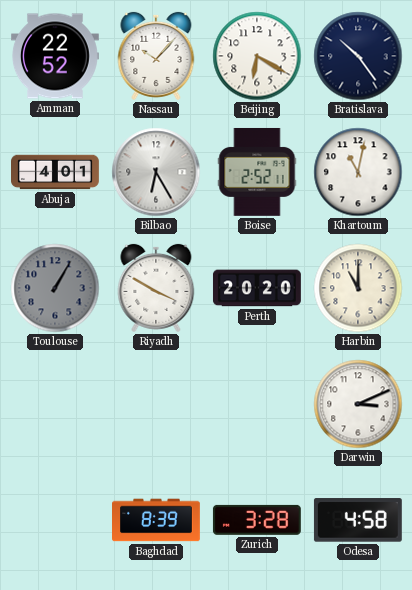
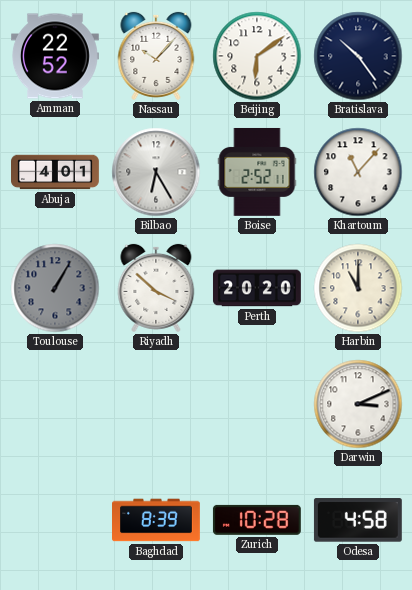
Beijing: 6:20 -> 6:09 (257, 56)
Khartoum: 11:02 -> 11:07 (358, 172)
Riyadh: 3:50 -> 3:52 (156, 288)
Zurich: 3:28 -> 10:28 (257, 520)
